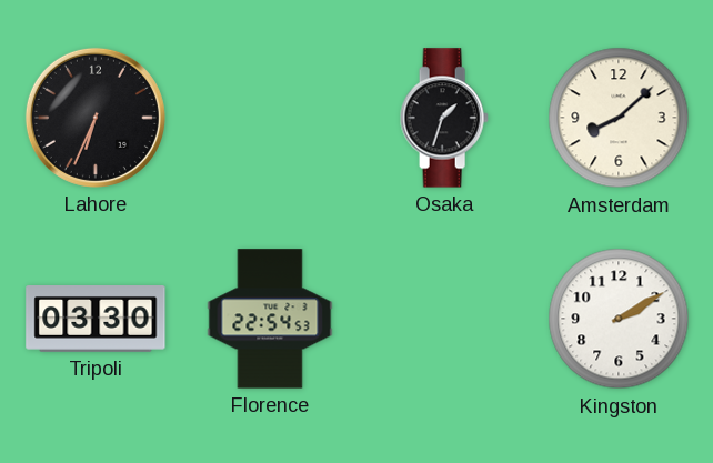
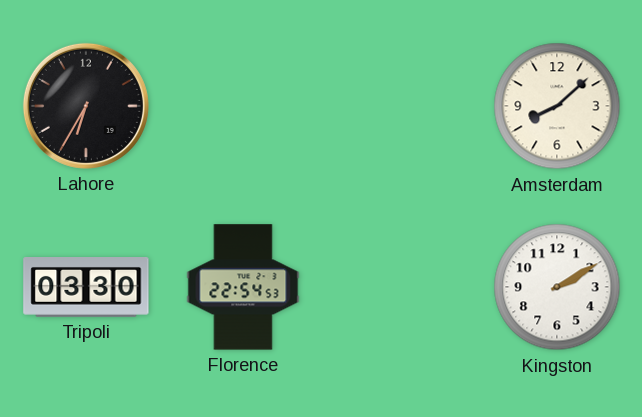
Lahore: 6:34 -> 6:35 (86, 106)
Osaka: 1:33 -> none (444, 118)
